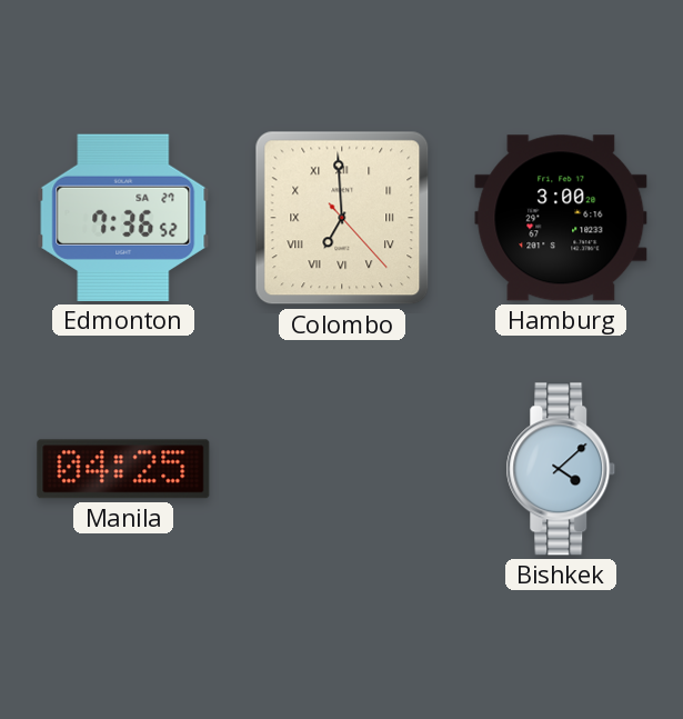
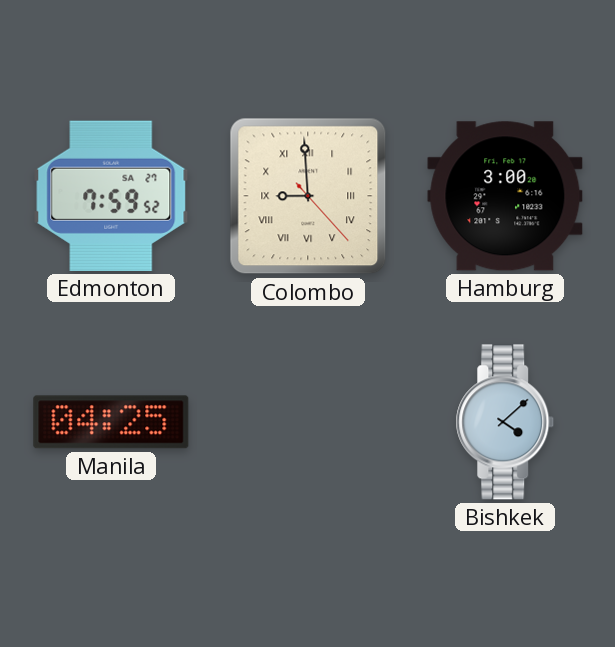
Edmonton: 7:36 -> 7:59 (111, 196)
Colombo: 6:59 -> 8:59 (308, 196)
